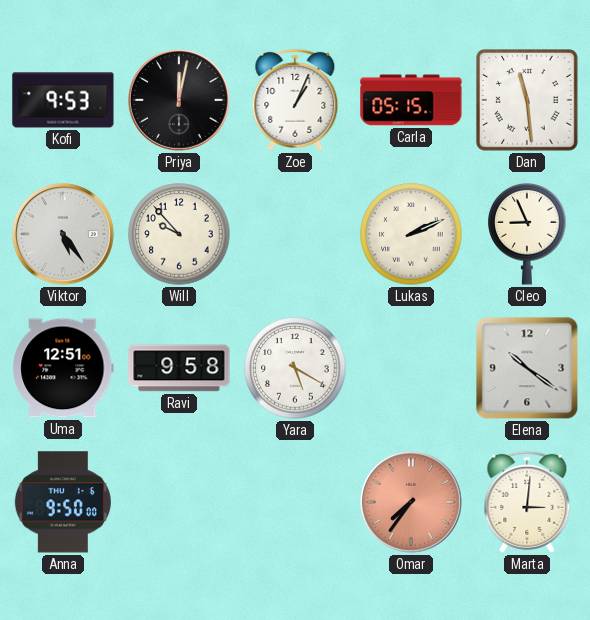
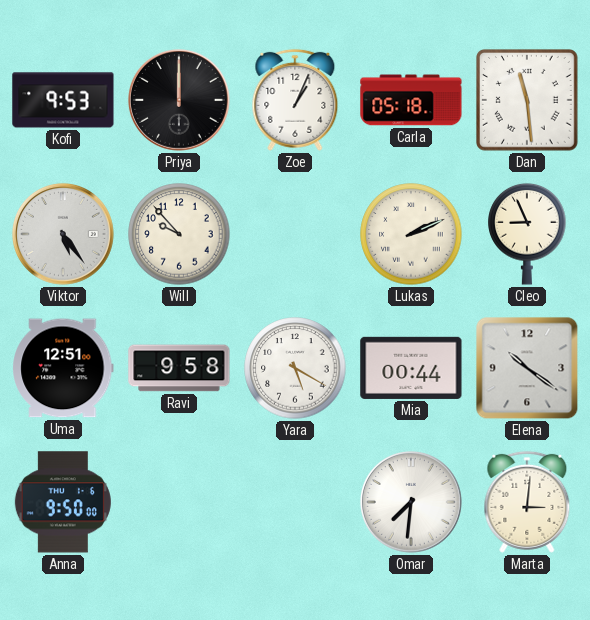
Priya: 12:02 -> 12:00 (179, 100)
Carla: 05:15 -> 05:18 (411, 100)
Mia: none -> 00:44 (411, 368)
Omar: 7:36 -> 7:31 (411, 502)
Omar dial: salmon -> white (411, 502)
